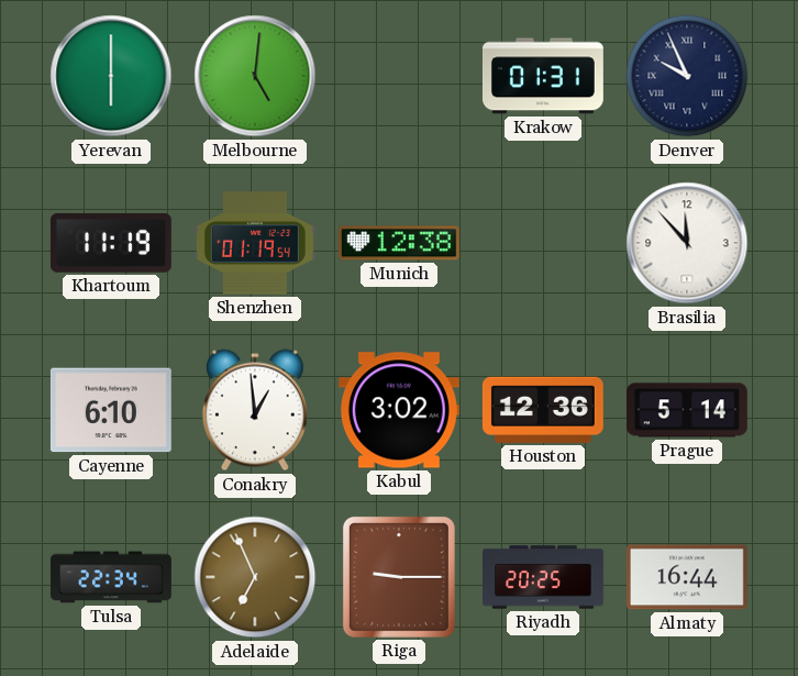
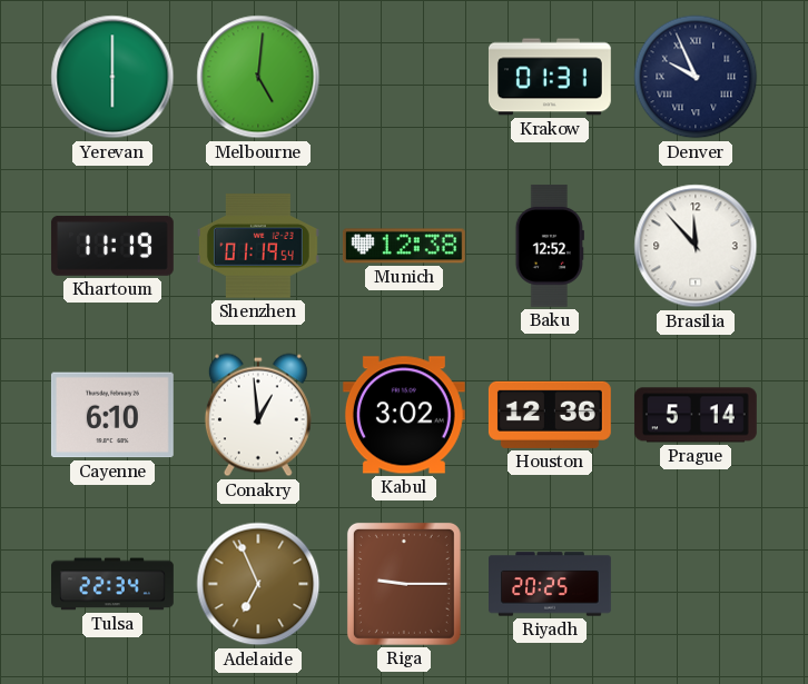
Baku: none -> 12:52 (550, 246)
Almaty: 16:44 -> none (687, 577)
